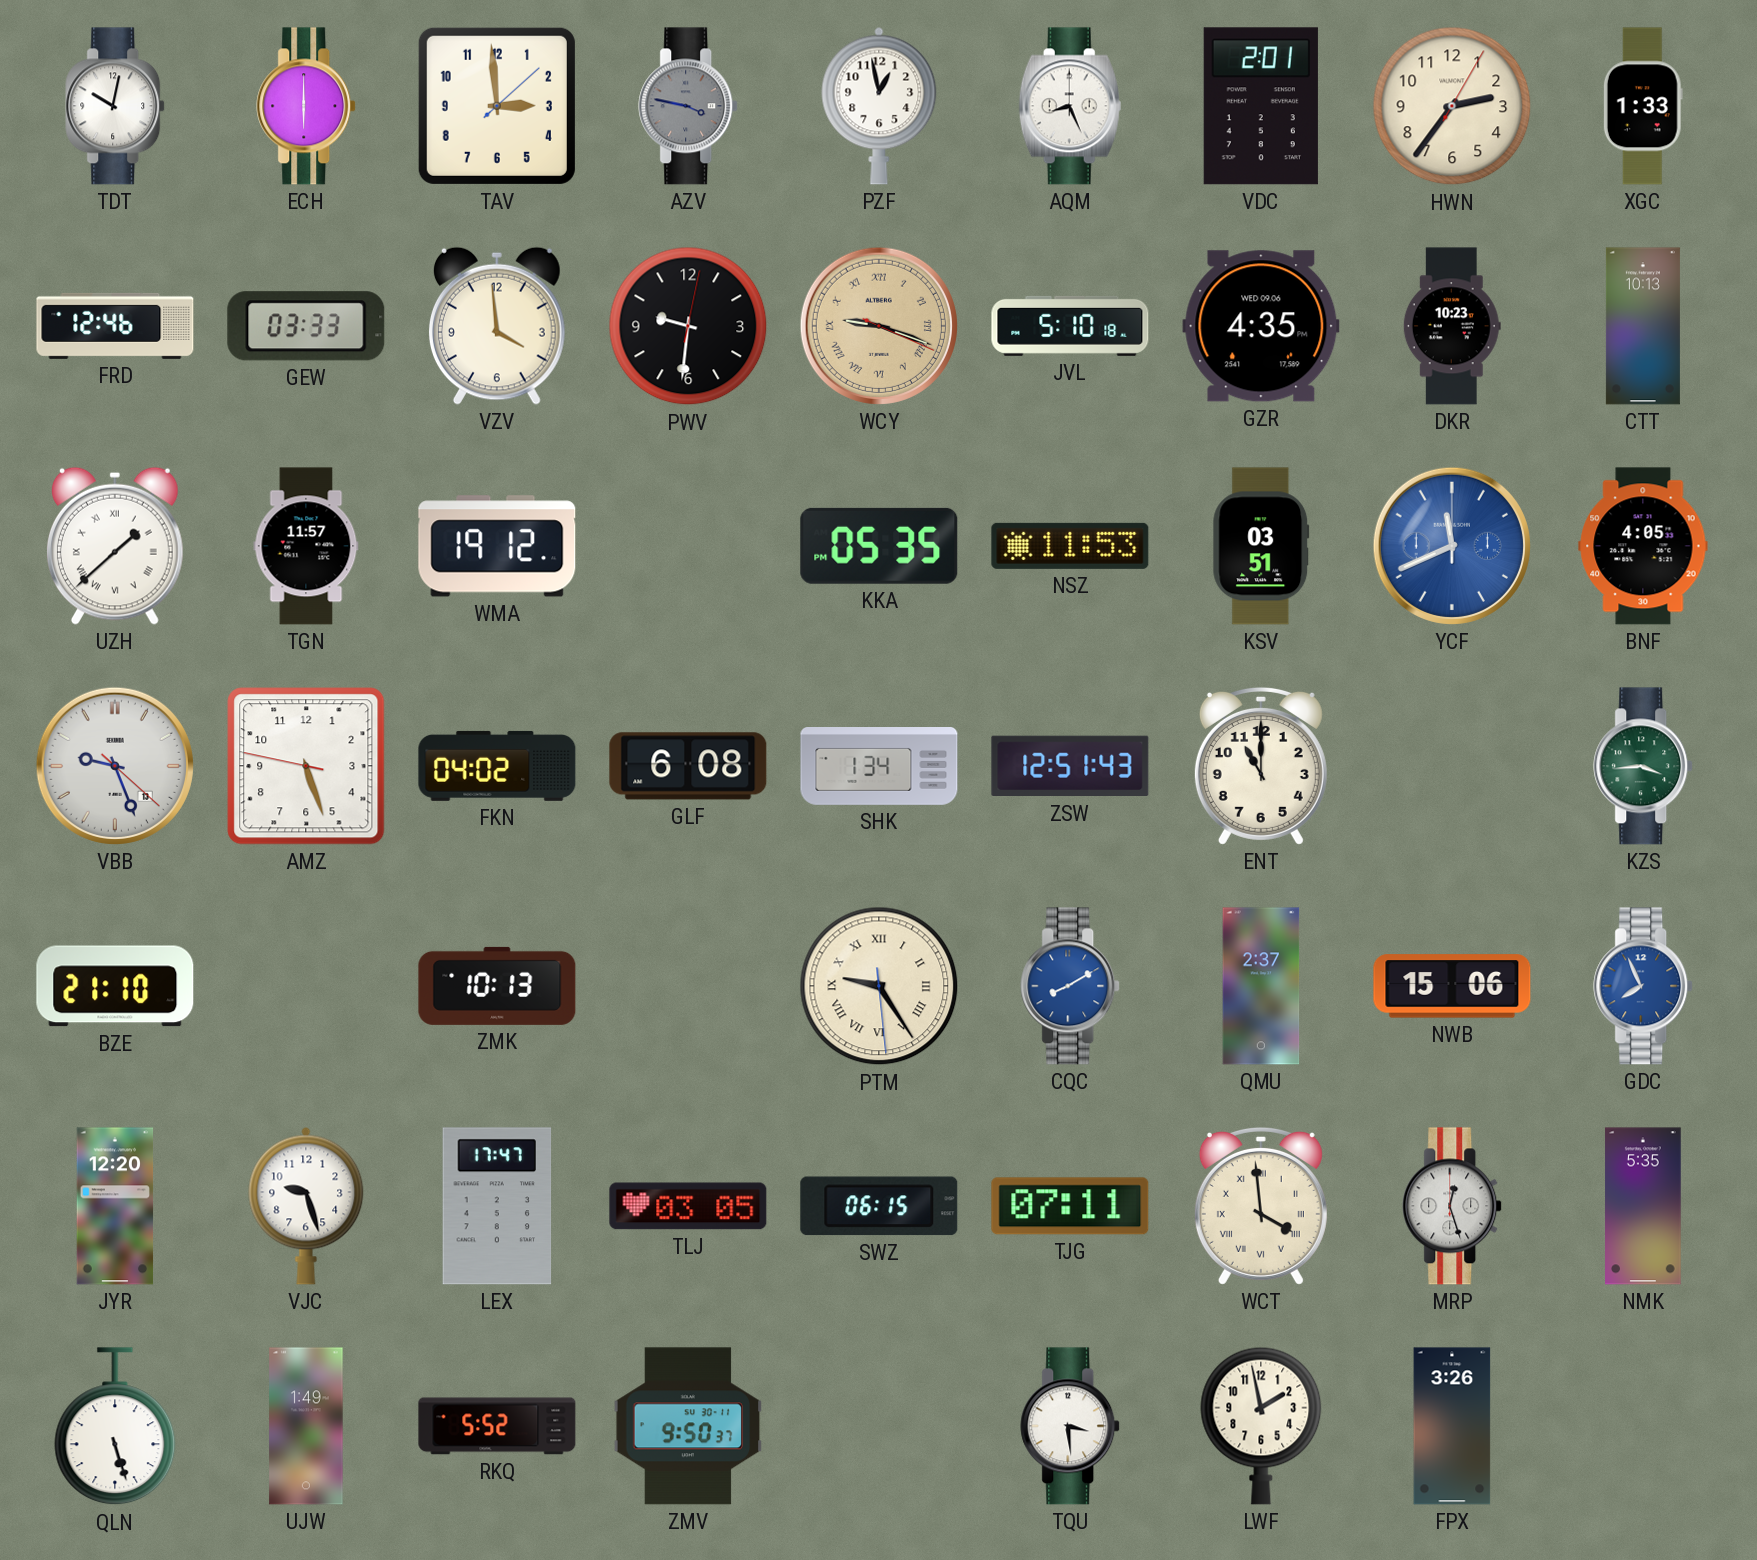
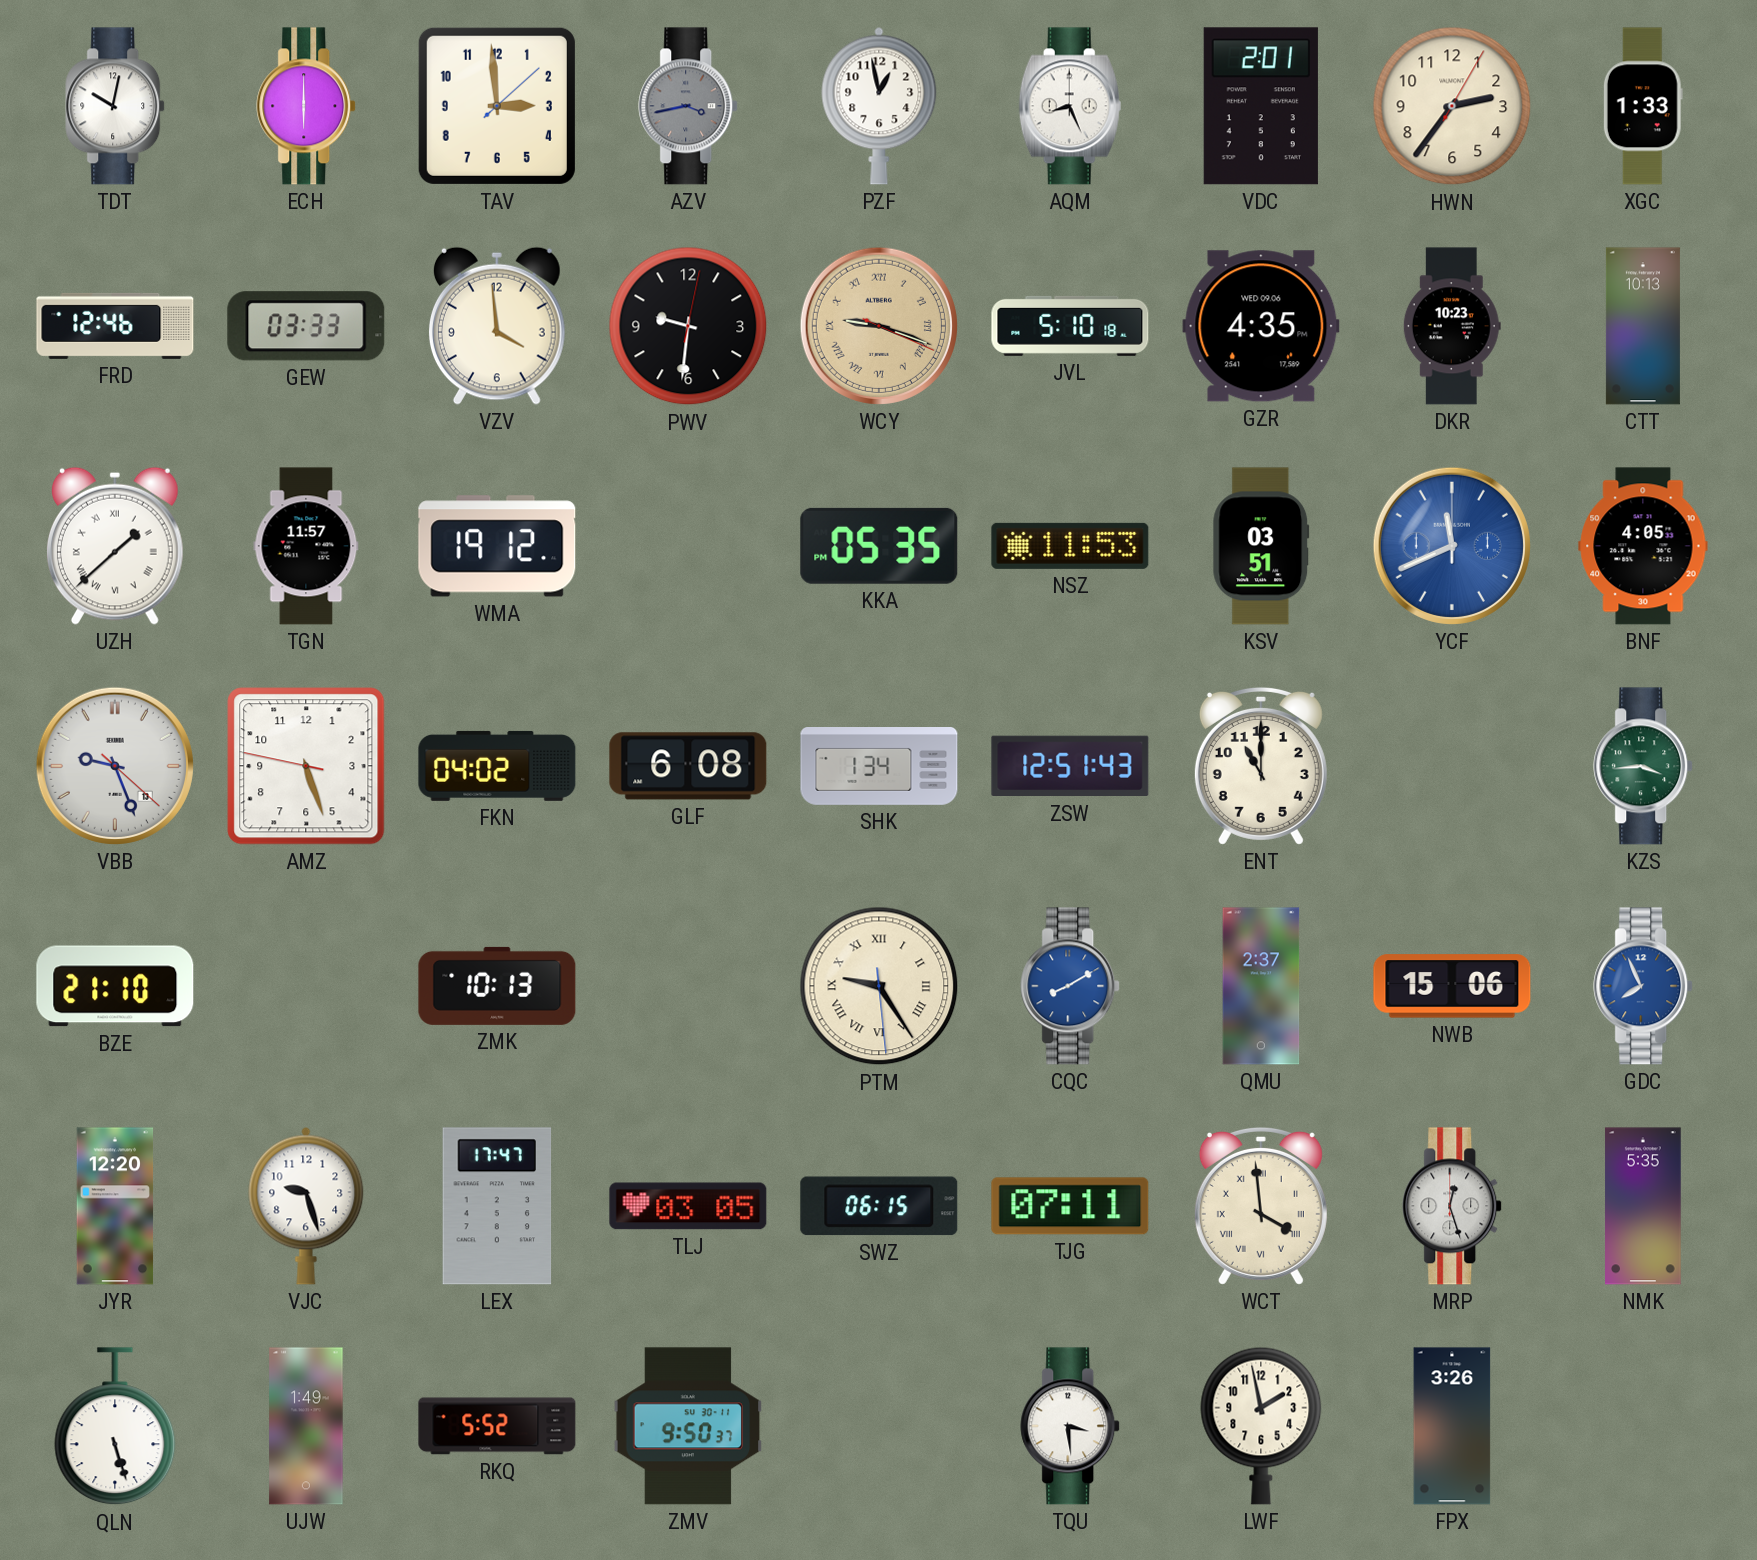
AZV: 3:47 -> 3:43 (689, 106)
